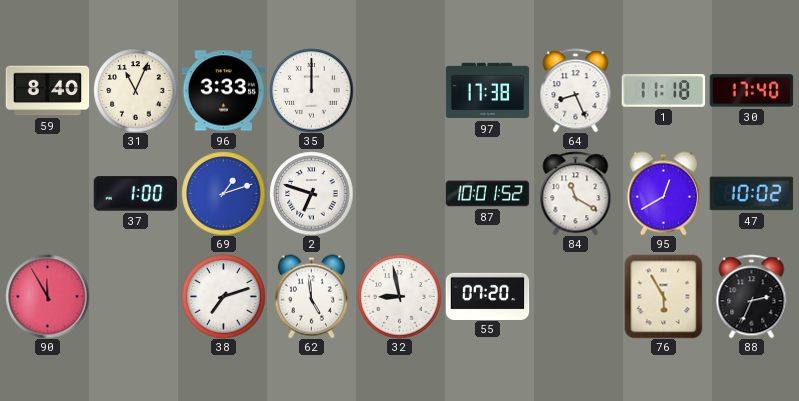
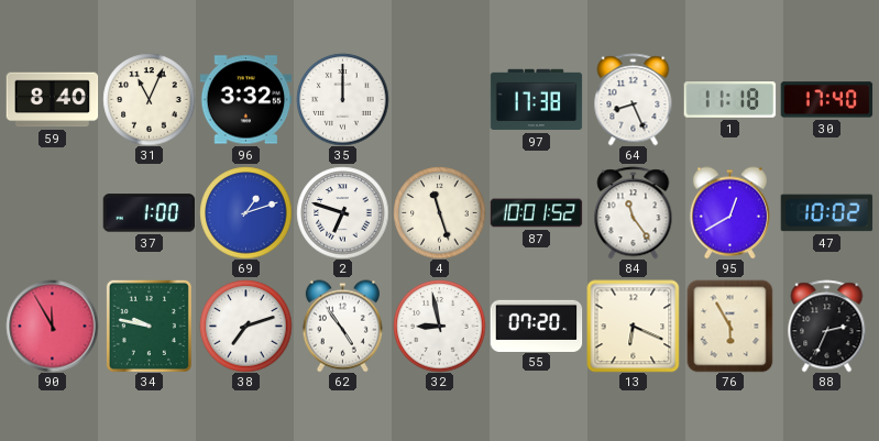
96: 3:33 -> 3:32 (245, 100)
4: none -> 11:27 (439, 212)
84: 11:20 -> 11:24 (634, 212)
34: none -> 9:47 (149, 326)
62: 4:59 -> 4:54 (342, 326)
13: none -> 6:19 (633, 326)
